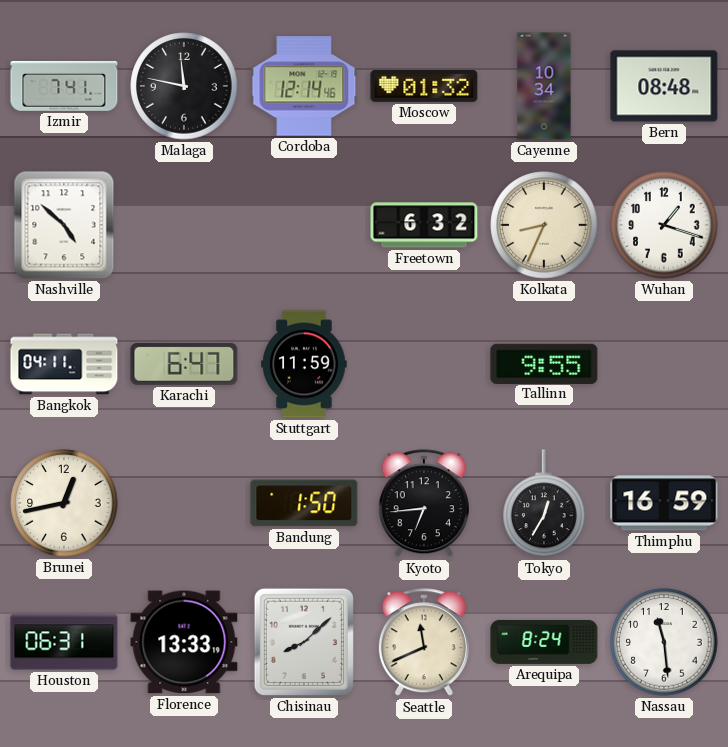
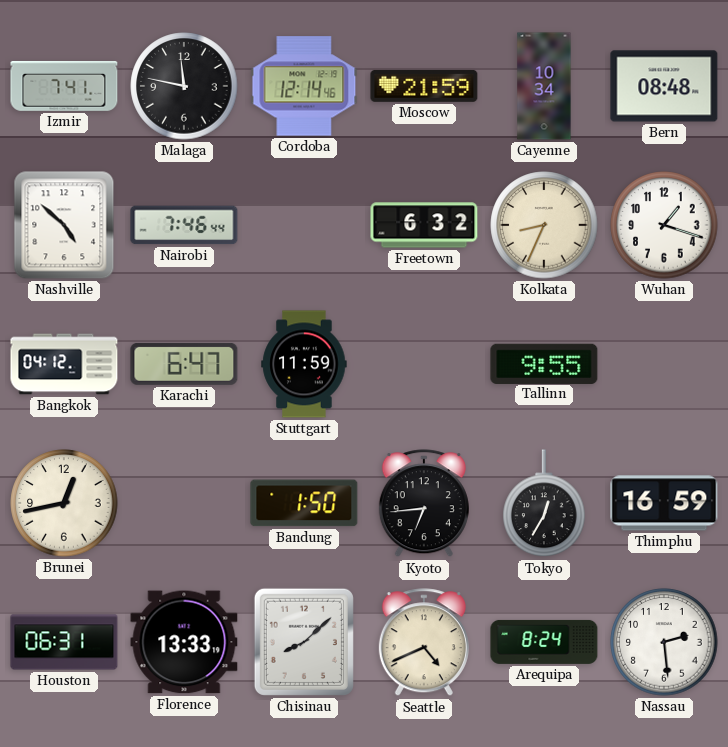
Moscow: 01:32 -> 21:59 (424, 86)
Nairobi: none -> 7:46 (184, 225)
Bangkok: 04:11 -> 04:12 (64, 364)
Seattle: 11:41 -> 4:41 (424, 643)
Nassau: 11:29 -> 2:29 (664, 642)
